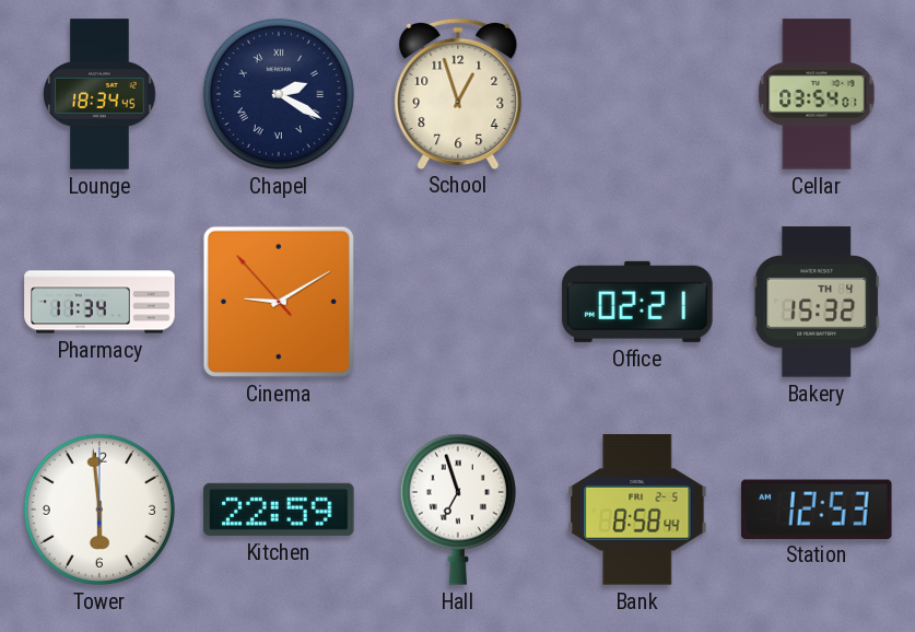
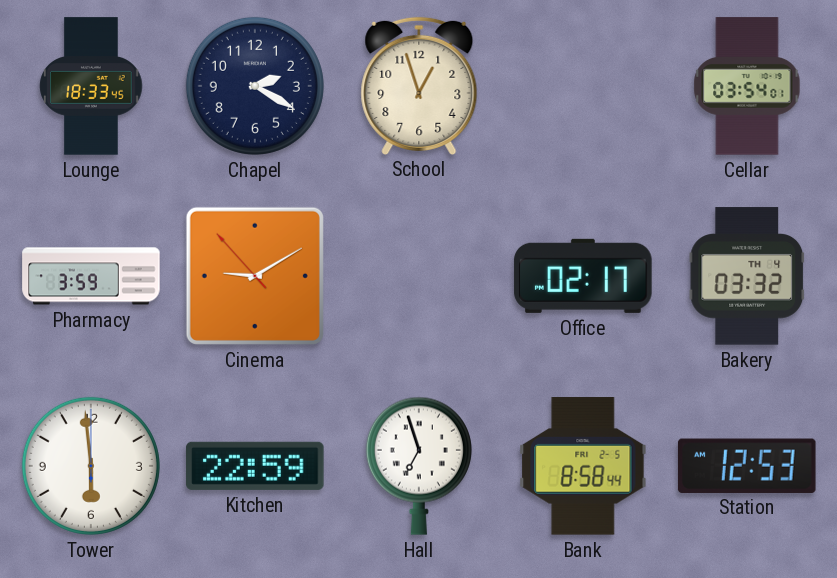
Lounge: 18:34 -> 18:33 (91, 86)
Chapel numerals: Roman -> Arabic (255, 86)
Pharmacy: 11:34 -> 3:59 (91, 276)
Office: 02:21 -> 02:17 (583, 276)
Bakery: 15:32 -> 03:32 (747, 276)
